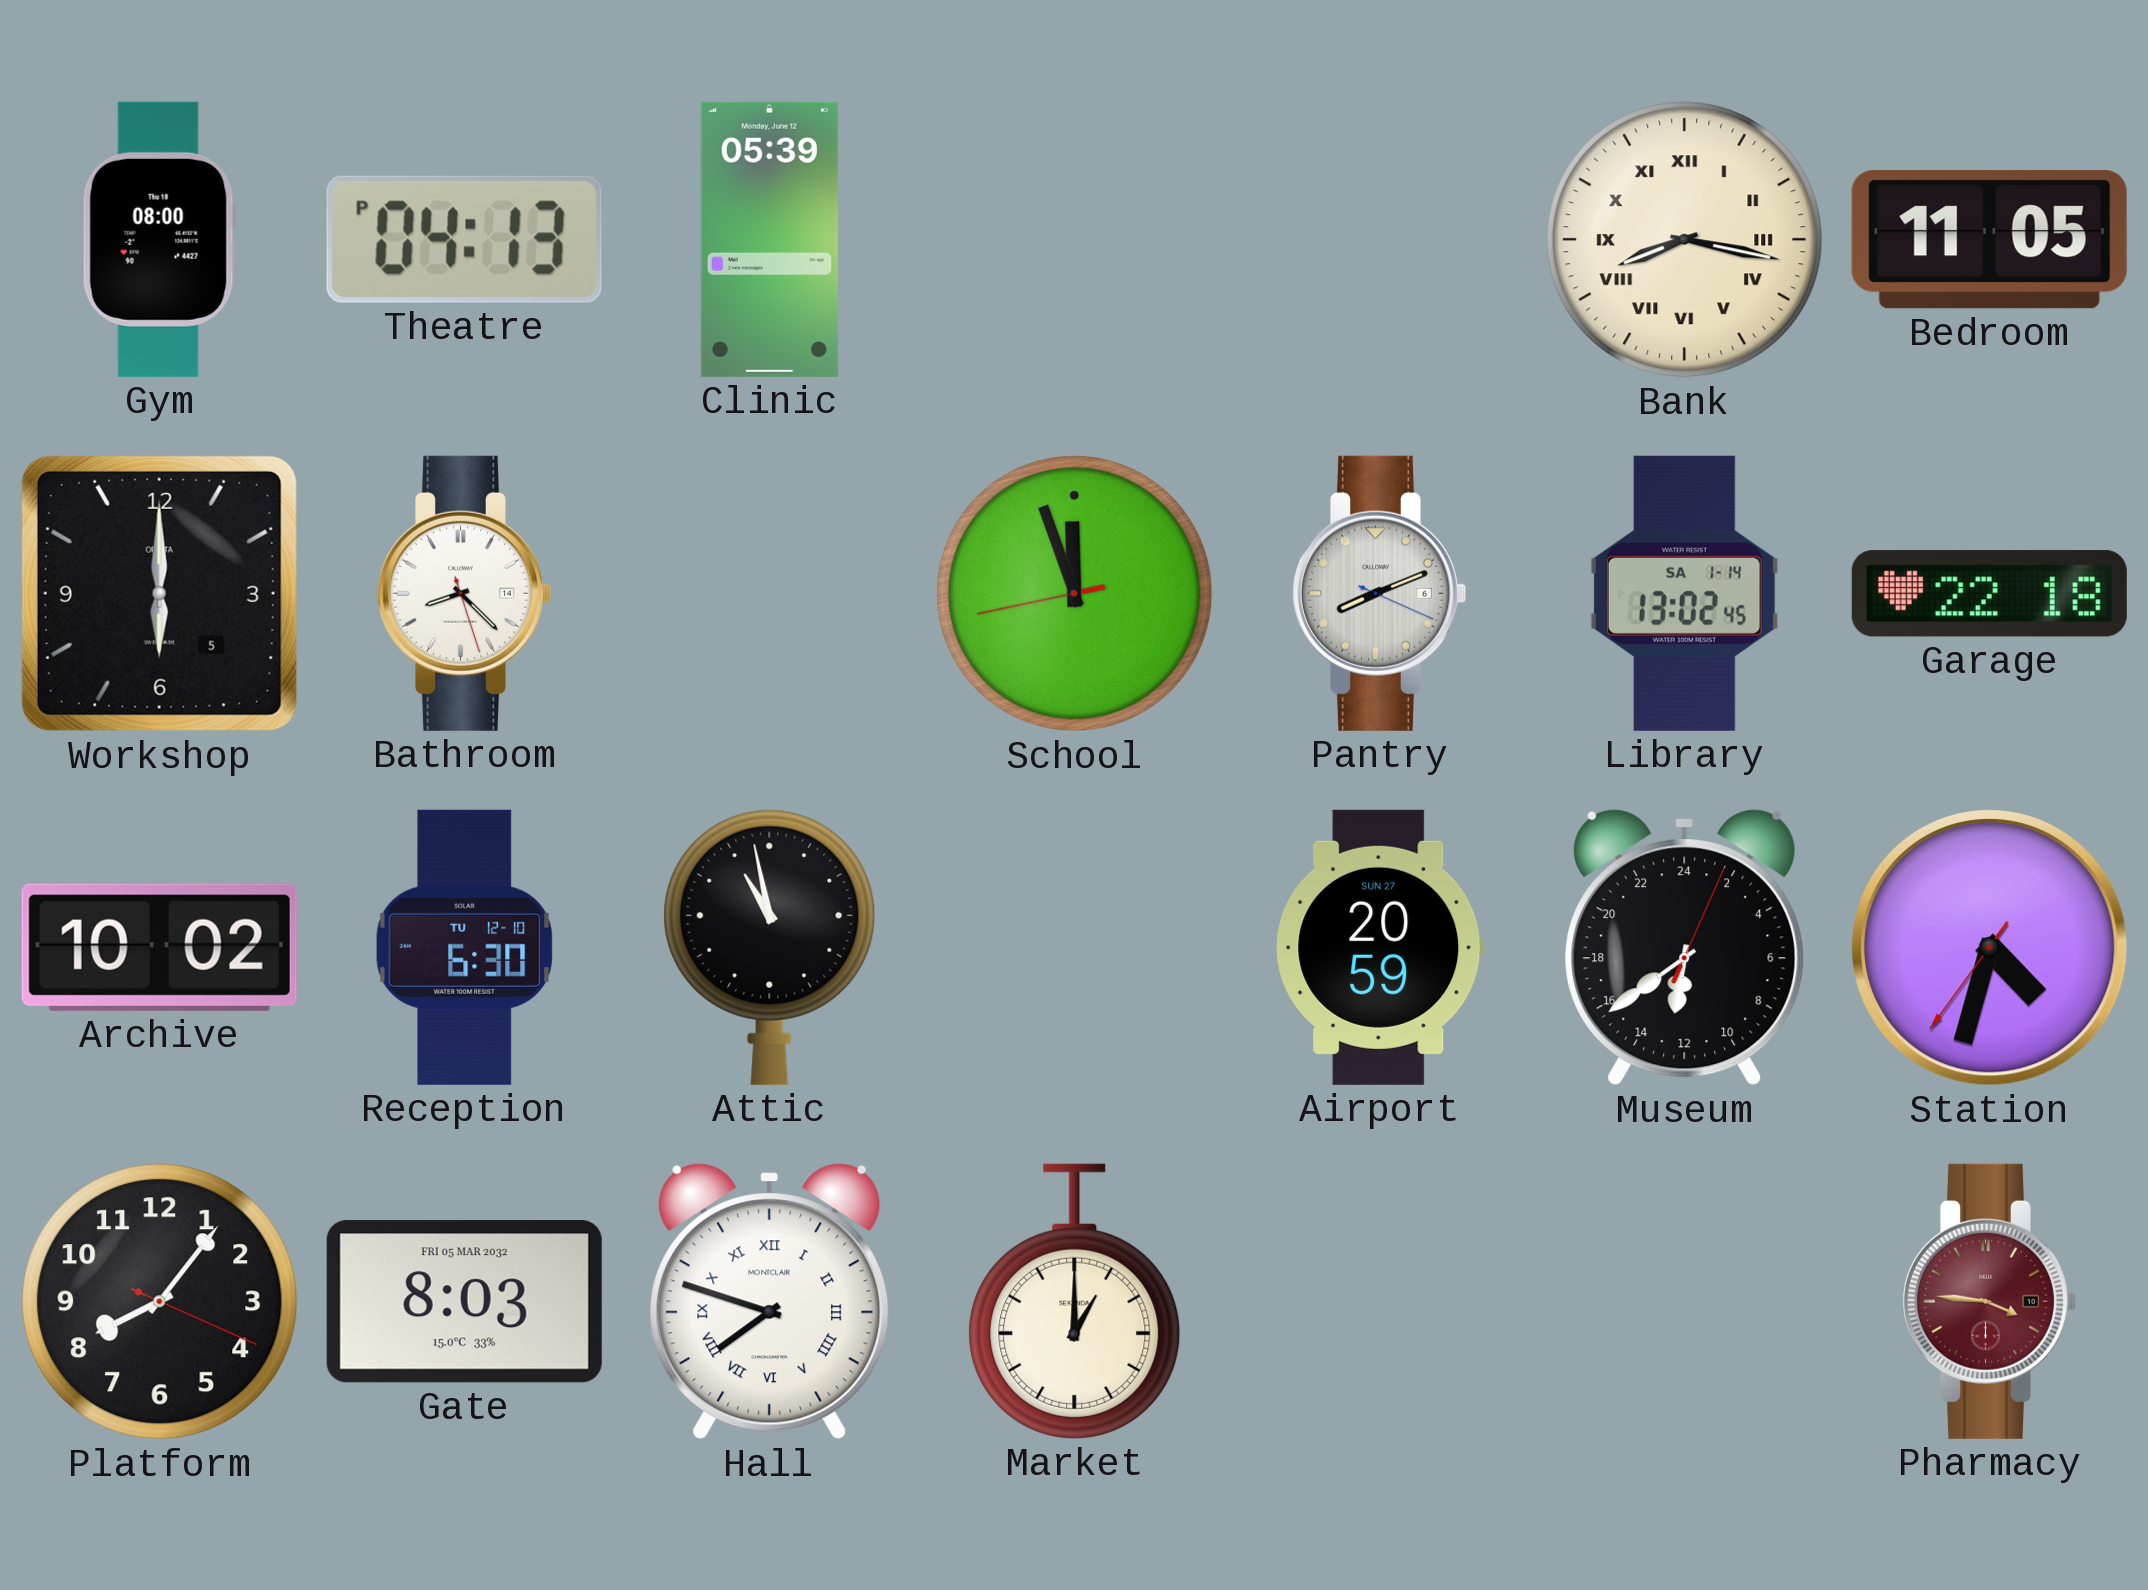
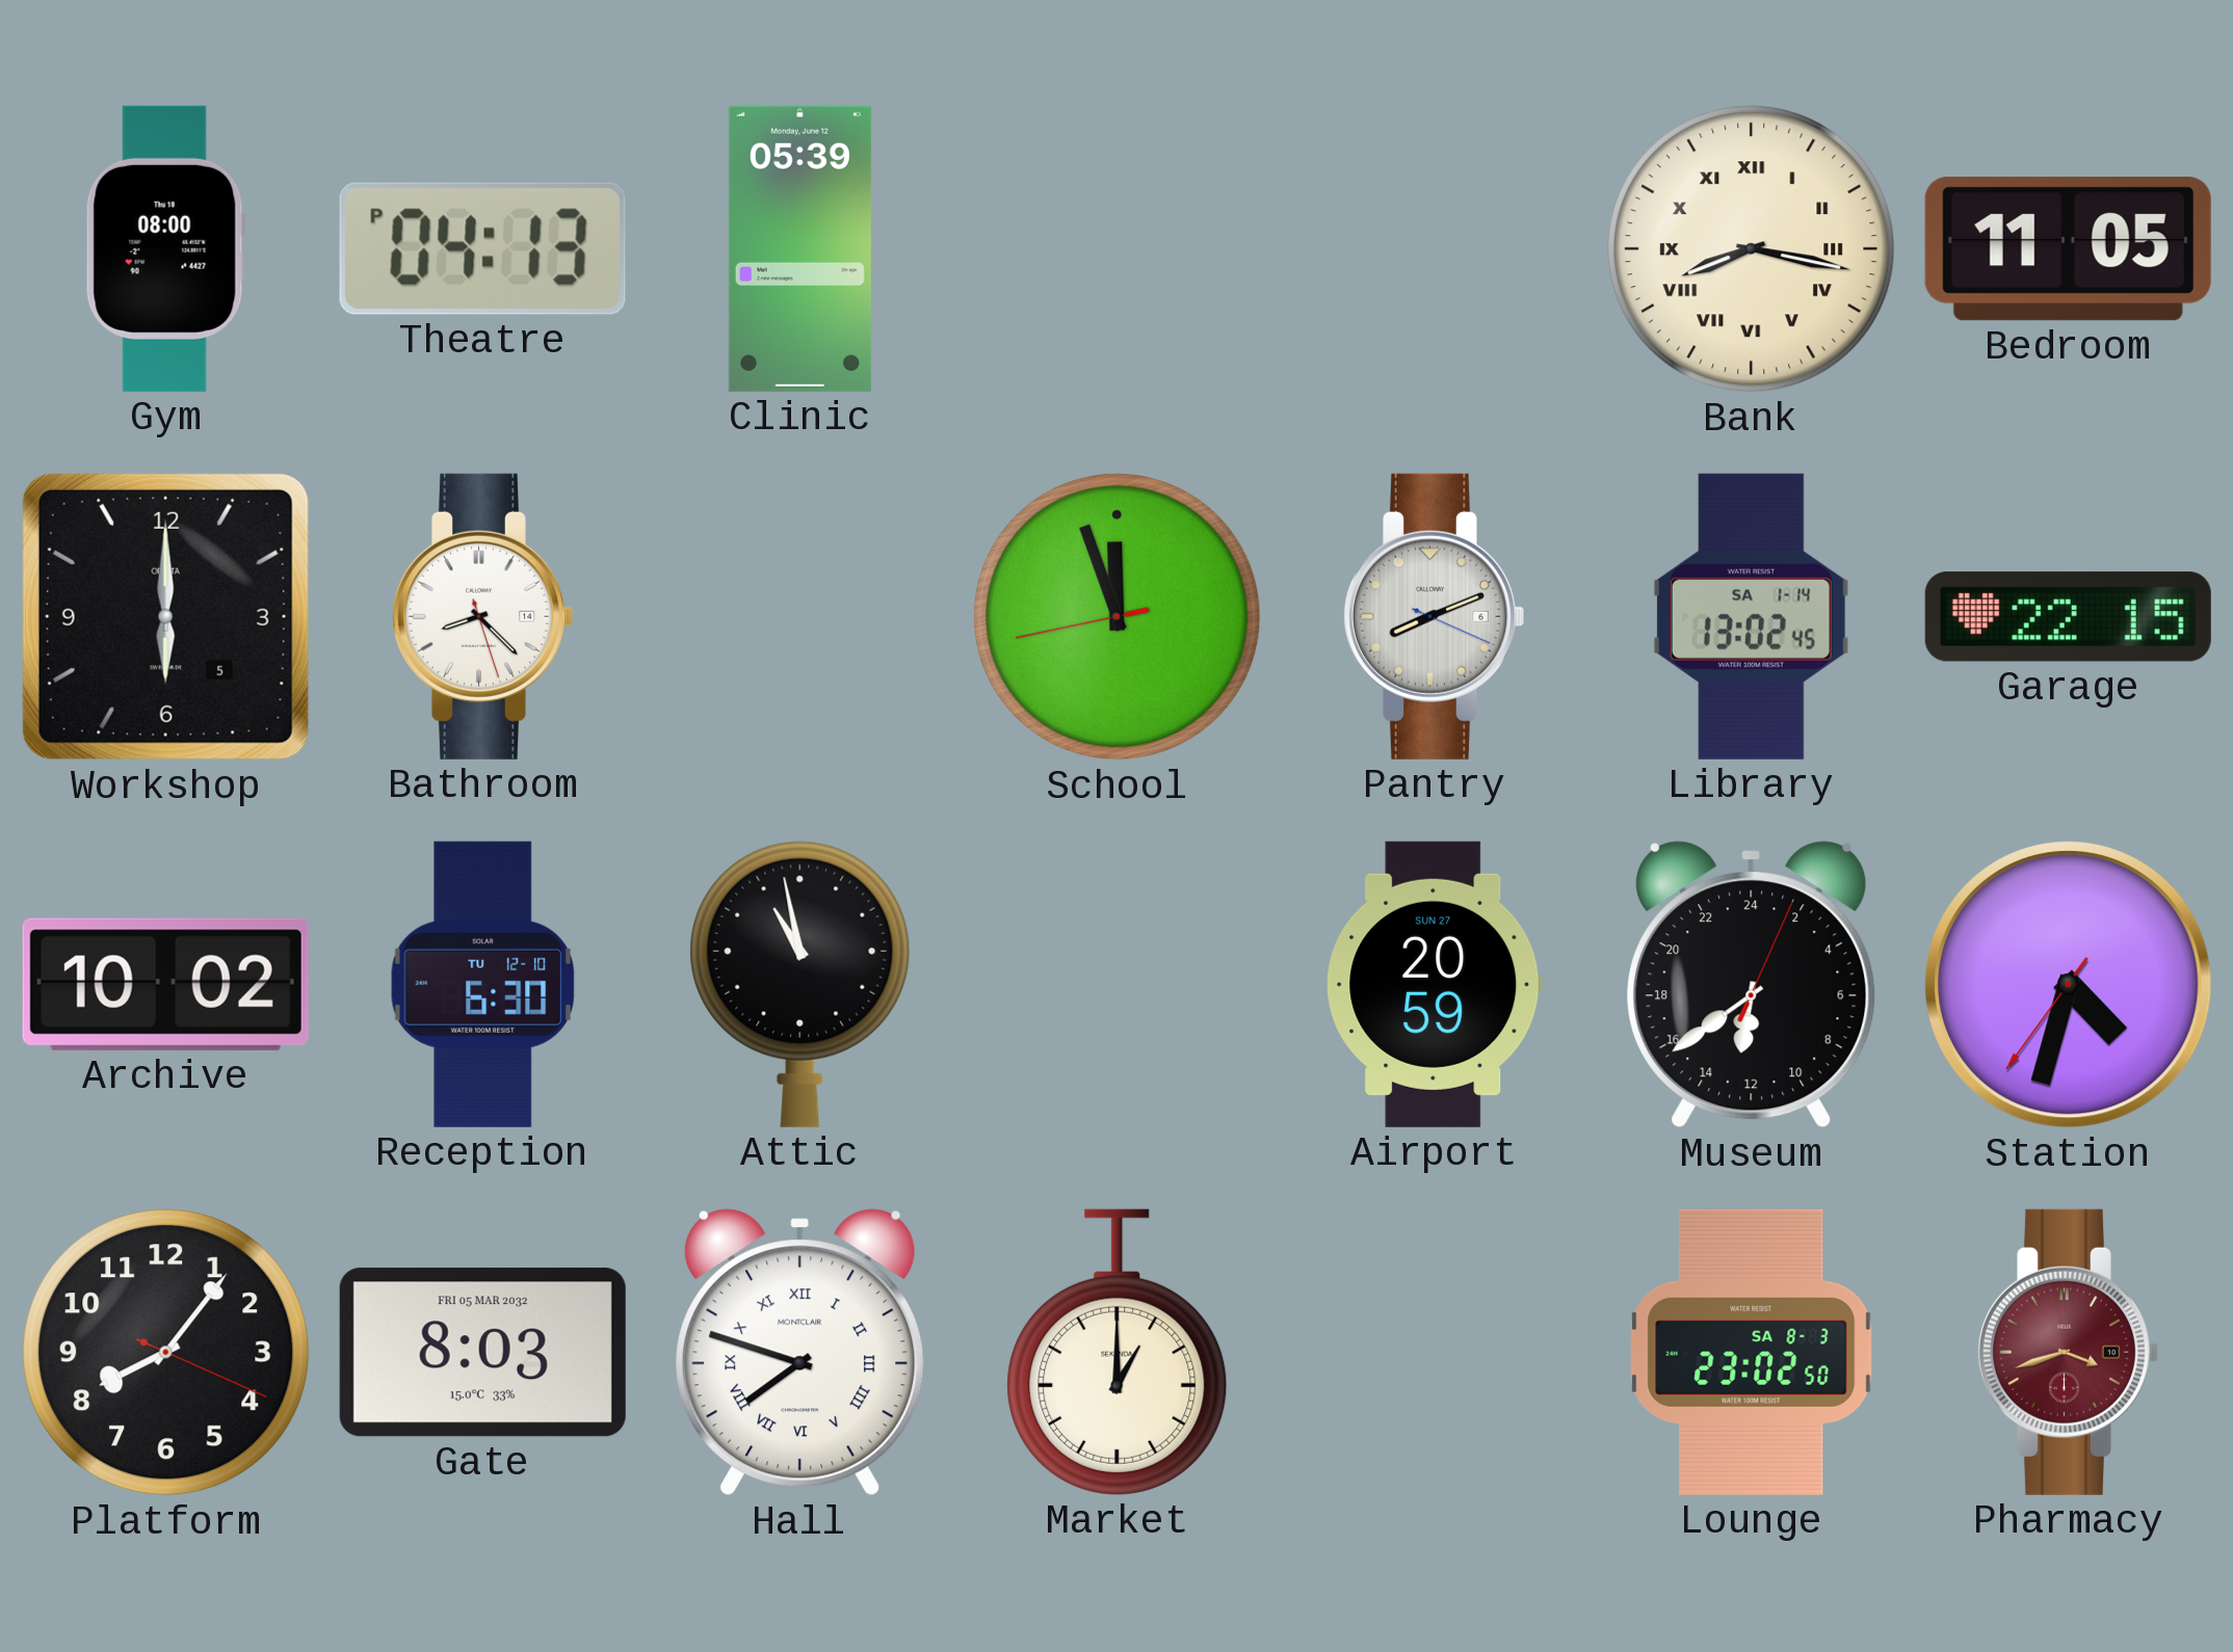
Garage: 22:18 -> 22:15 (2068, 617)
Lounge: none -> 23:02 (1752, 1352)
Pharmacy: 3:46 -> 3:42 (2068, 1352)
